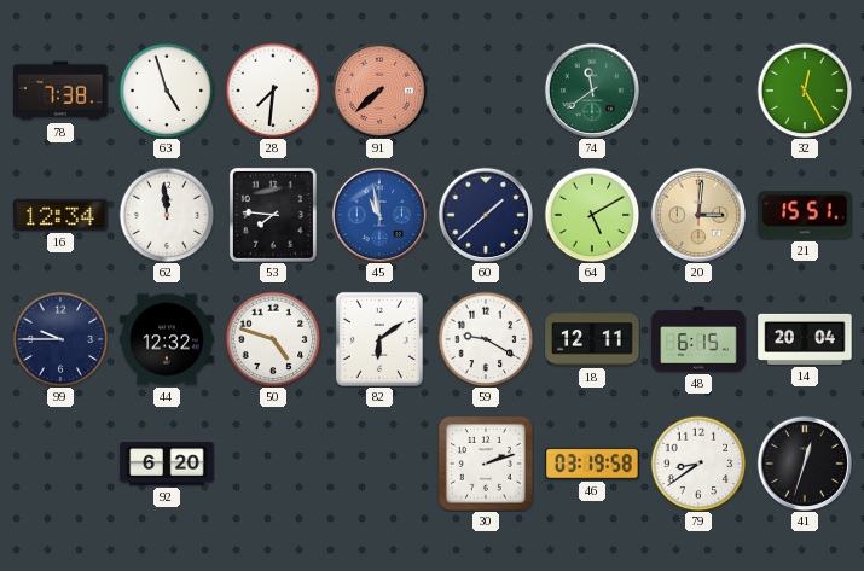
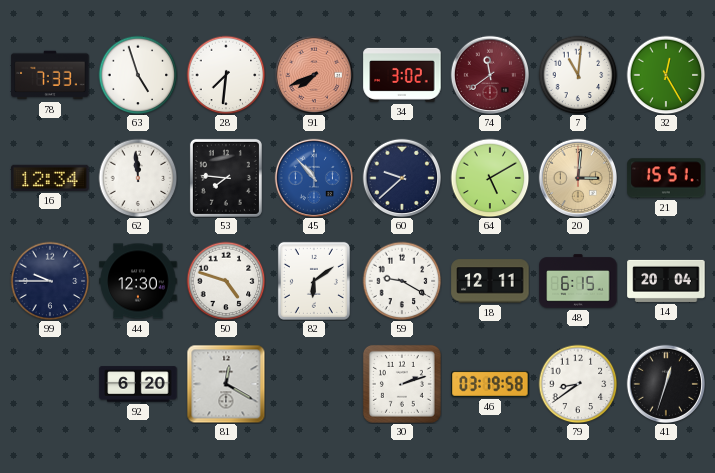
78: 7:38 -> 7:33 (50, 75)
91: 7:38 -> 7:41 (313, 74)
34: none -> 3:02 (402, 75)
74 dial: green -> burgundy (489, 74)
7: none -> 11:01 (578, 75)
45: 10:58 -> 10:53 (313, 177)
60: 1:38 -> 9:38 (401, 177)
44: 12:32 -> 12:30 (138, 281)
81: none -> 12:20 (226, 384)
